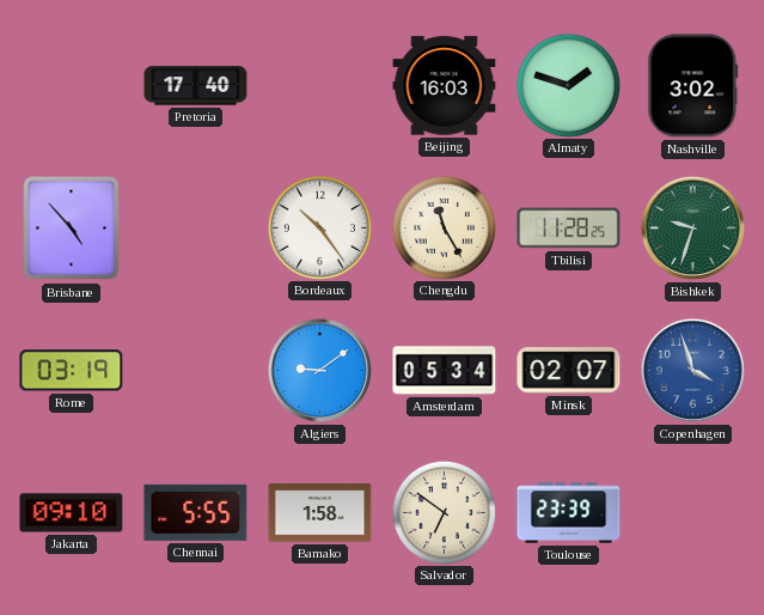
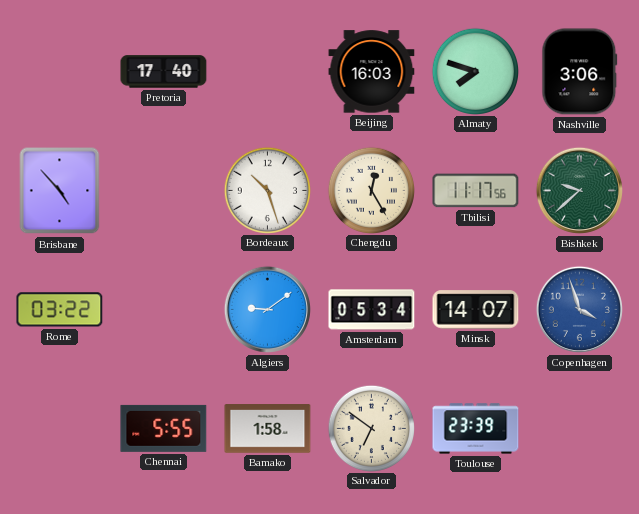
Almaty: 1:48 -> 7:48 (475, 71)
Nashville: 3:02 -> 3:06 (580, 72)
Bordeaux: 10:24 -> 10:27 (267, 190)
Chengdu: 11:25 -> 12:25 (371, 190)
Tbilisi: 11:28 -> 11:17 (476, 191)
Bishkek: 9:33 -> 9:38 (579, 190)
Rome: 03:19 -> 03:22 (60, 310)
Minsk: 02:07 -> 14:07 (476, 310)
Jakarta: 09:10 -> none (72, 513)
